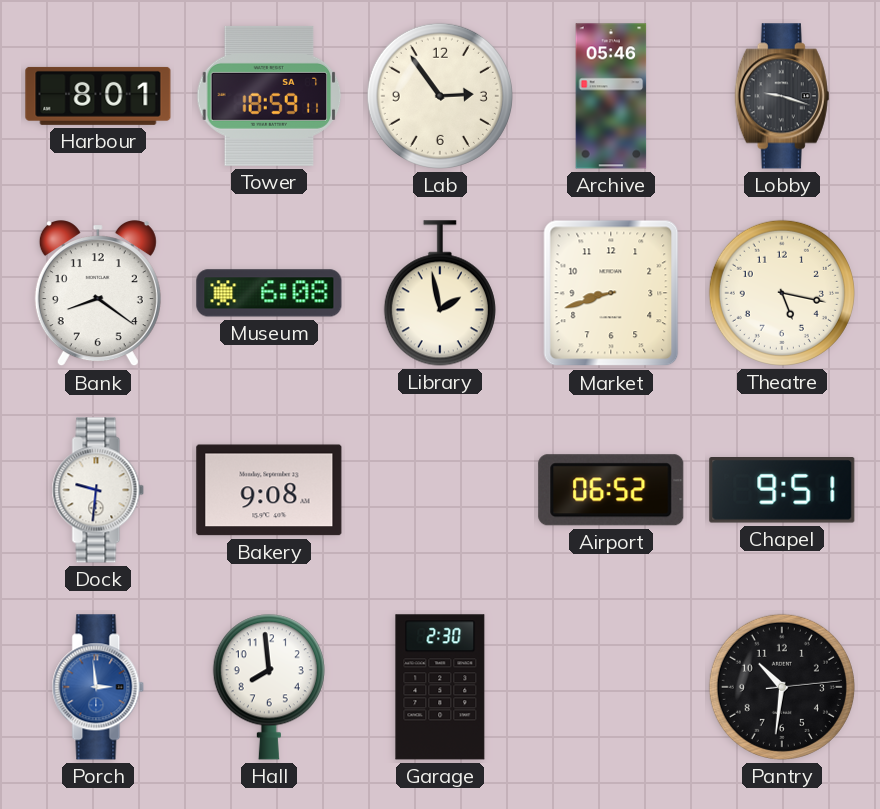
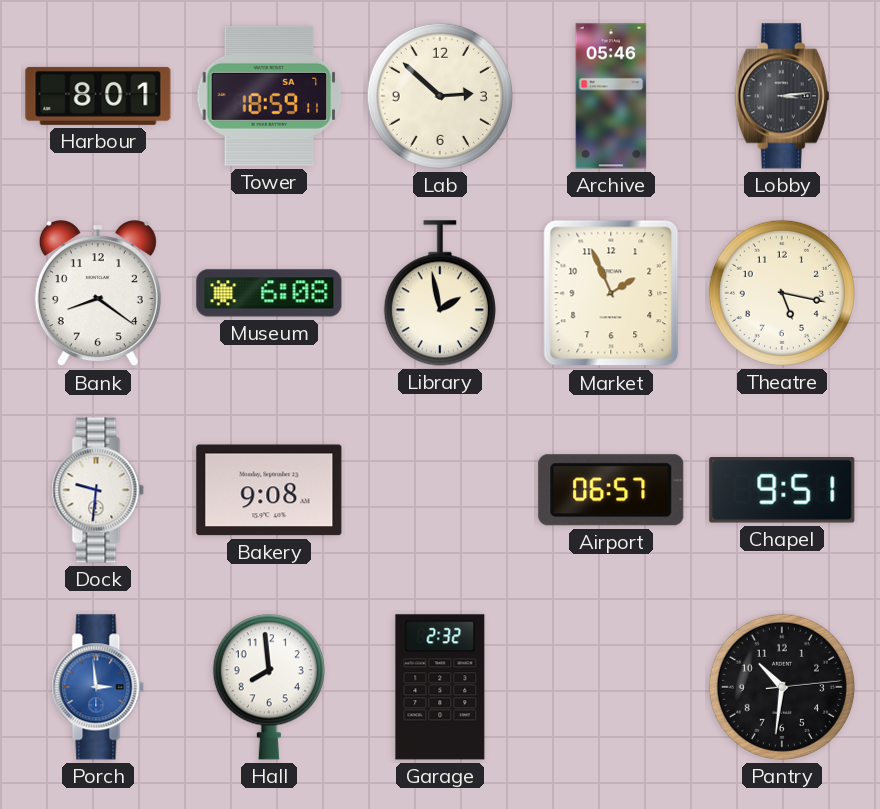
Lab: 2:54 -> 2:52 (440, 96)
Lobby: 9:18 -> 3:14 (782, 96)
Market: 8:42 -> 1:56 (611, 293)
Airport: 06:52 -> 06:57 (611, 490)
Garage: 2:30 -> 2:32 (440, 687)
